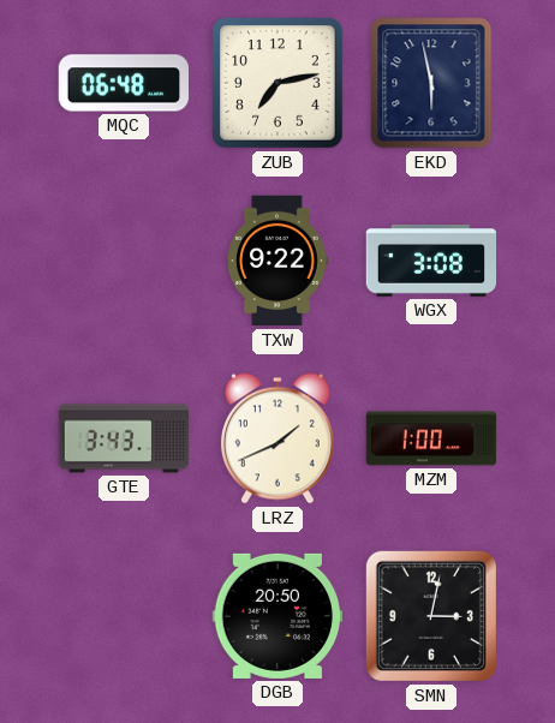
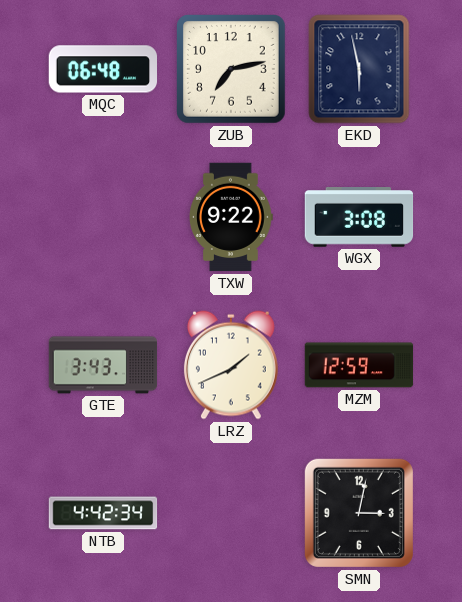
MZM: 1:00 -> 12:59 (359, 365)
NTB: none -> 4:42 (103, 513)
DGB: 20:50 -> none (276, 616)
